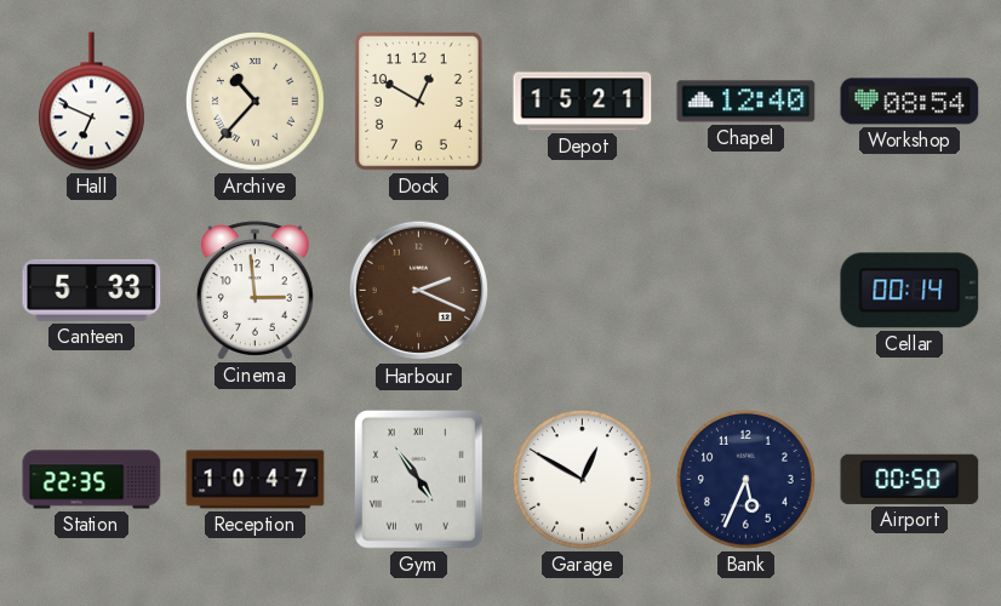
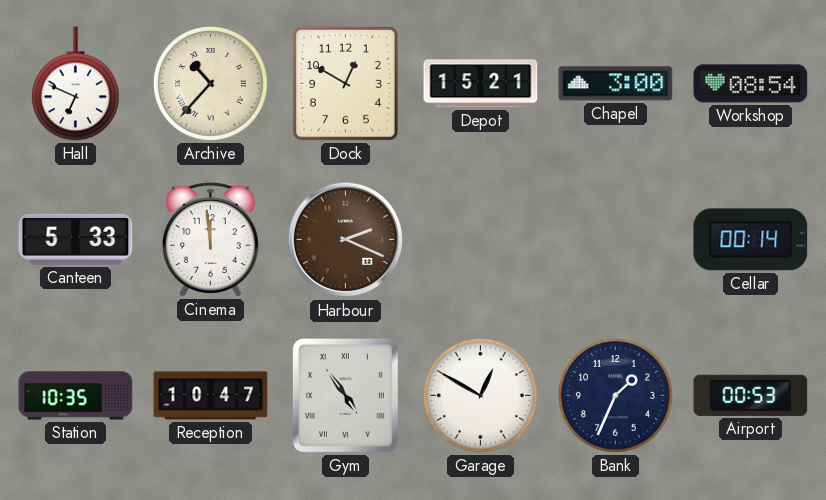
Chapel: 12:40 -> 3:00 (616, 84)
Cinema: 2:59 -> 11:59 (210, 240)
Station: 22:35 -> 10:35 (76, 396)
Bank: 5:34 -> 1:34 (616, 396)
Airport: 00:50 -> 00:53 (751, 395)
